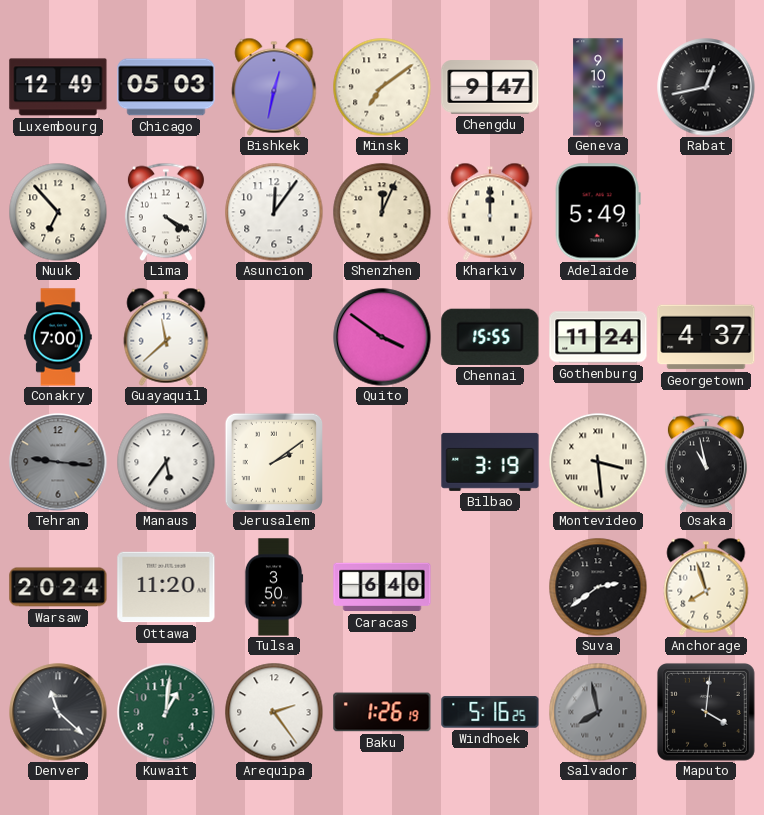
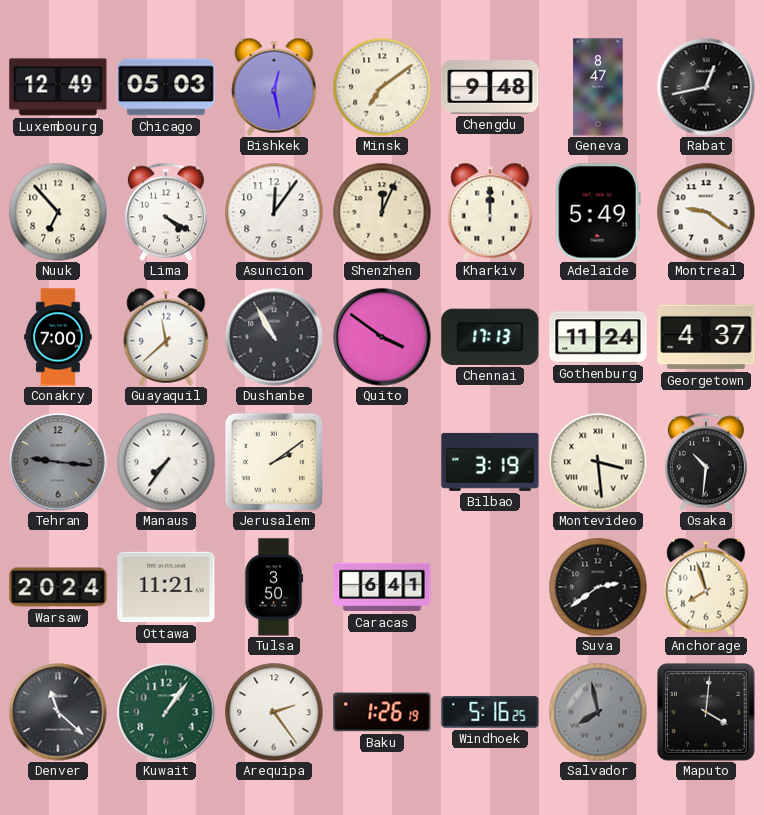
Bishkek: 12:32 -> 12:28 (274, 87)
Chengdu: 9:47 -> 9:48 (490, 87)
Geneva: 9:10 -> 8:47 (598, 87)
Montreal: none -> 9:21 (706, 212)
Dushanbe: none -> 10:55 (274, 337)
Chennai: 15:55 -> 17:13 (490, 337)
Manaus: 5:36 -> 7:36 (166, 462)
Osaka: 10:58 -> 10:31 (706, 462)
Ottawa: 11:20 -> 11:21 (166, 587)
Caracas: 6:40 -> 6:41 (382, 587)
Kuwait: 1:01 -> 1:06 (166, 712)
